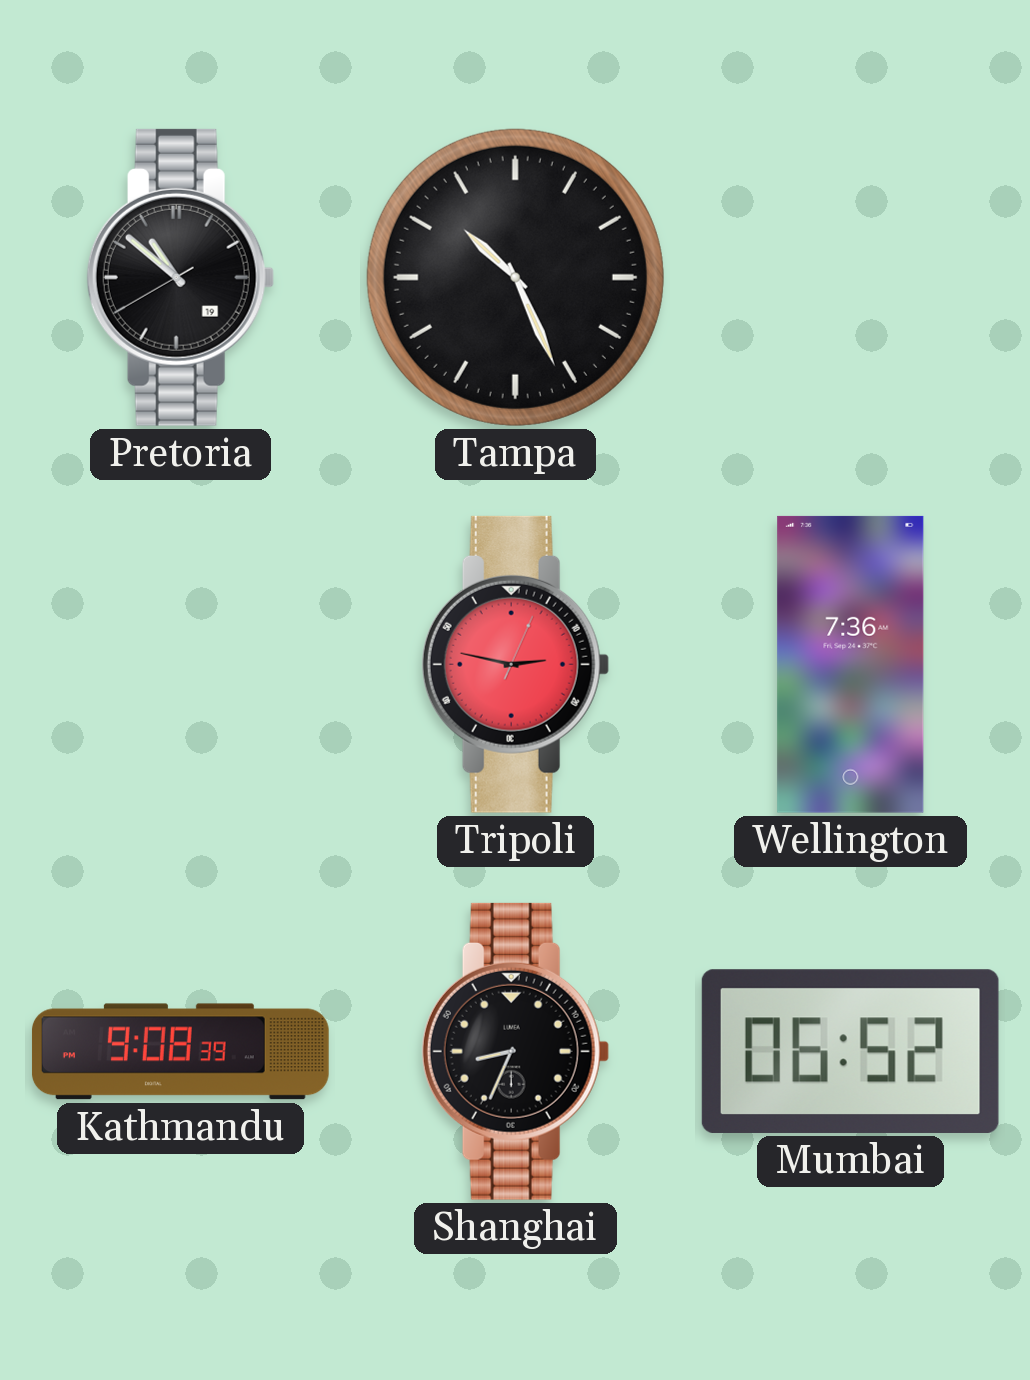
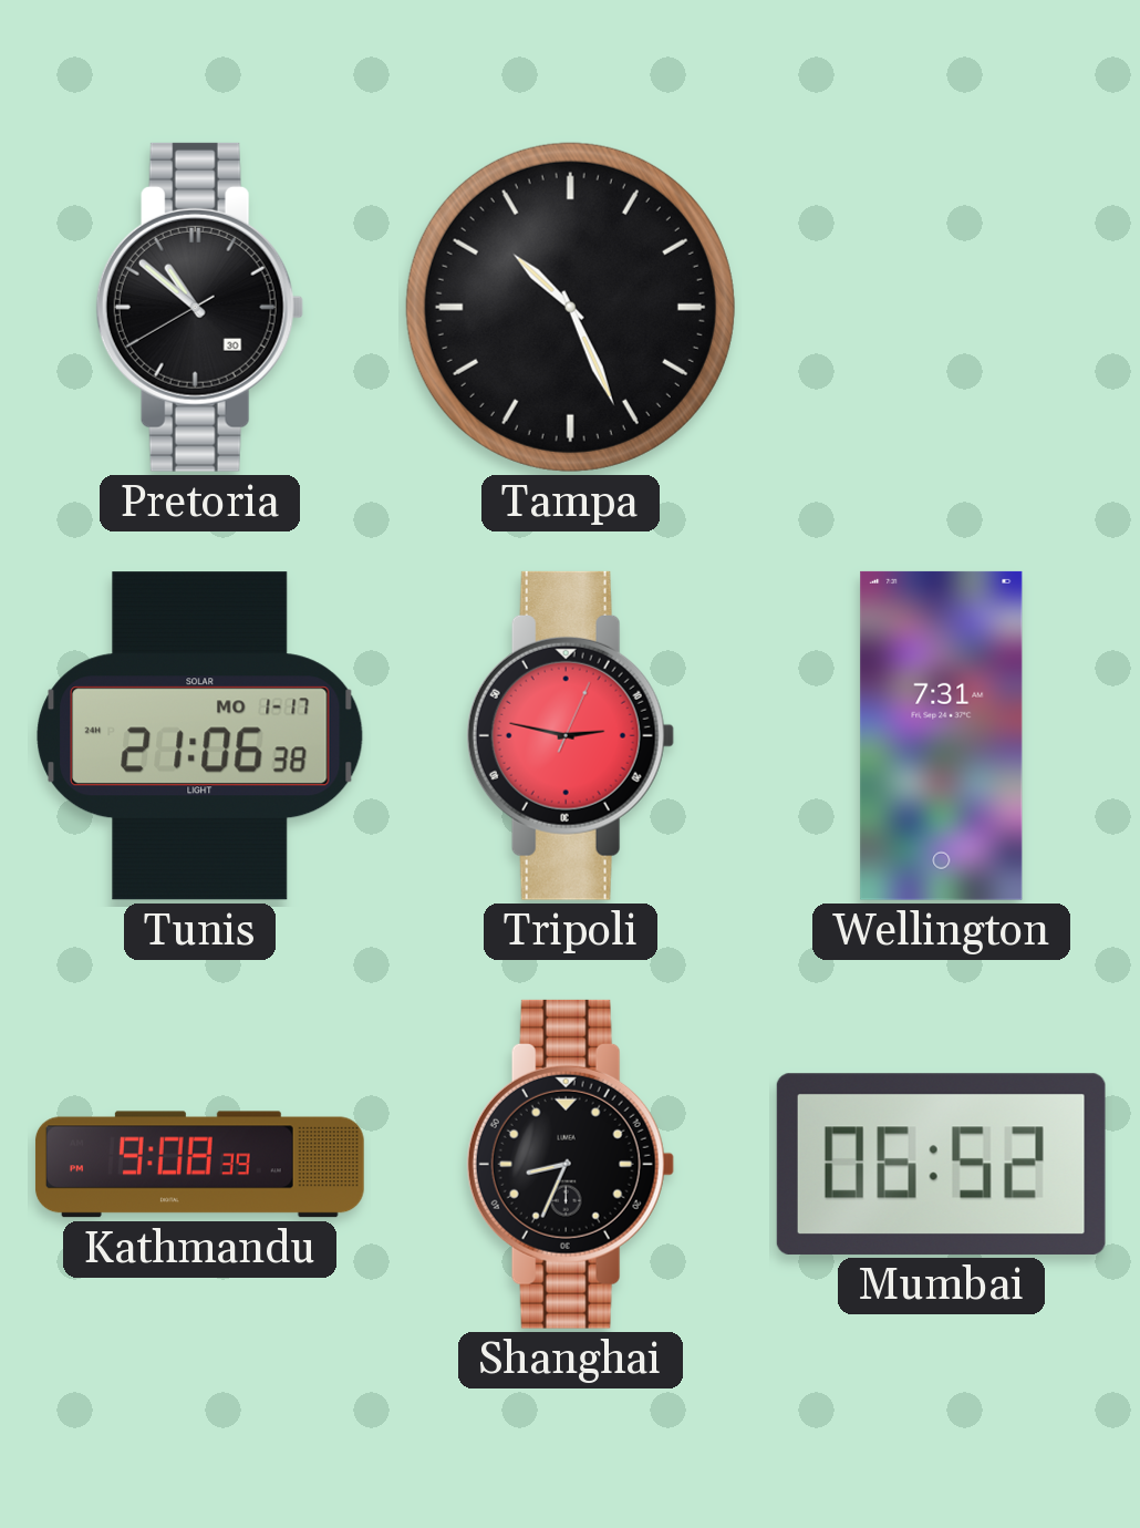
Pretoria date: 19 -> 30 (199, 307)
Tunis: none -> 21:06 (200, 736)
Wellington: 7:36 -> 7:31 (942, 735)
